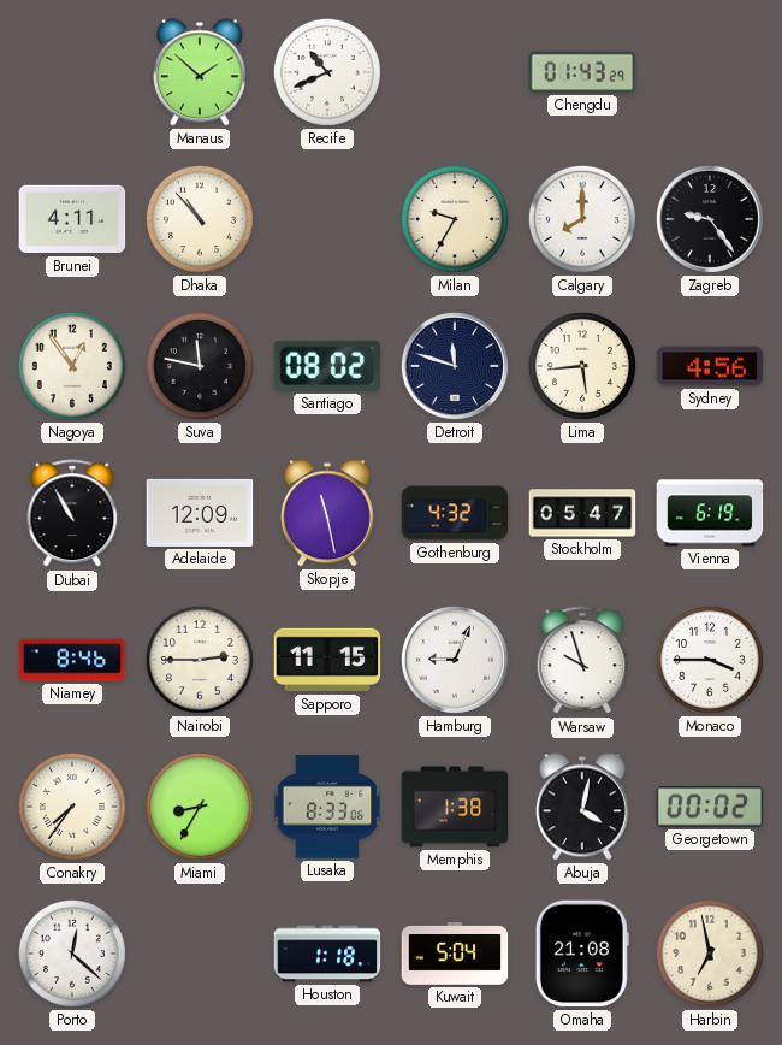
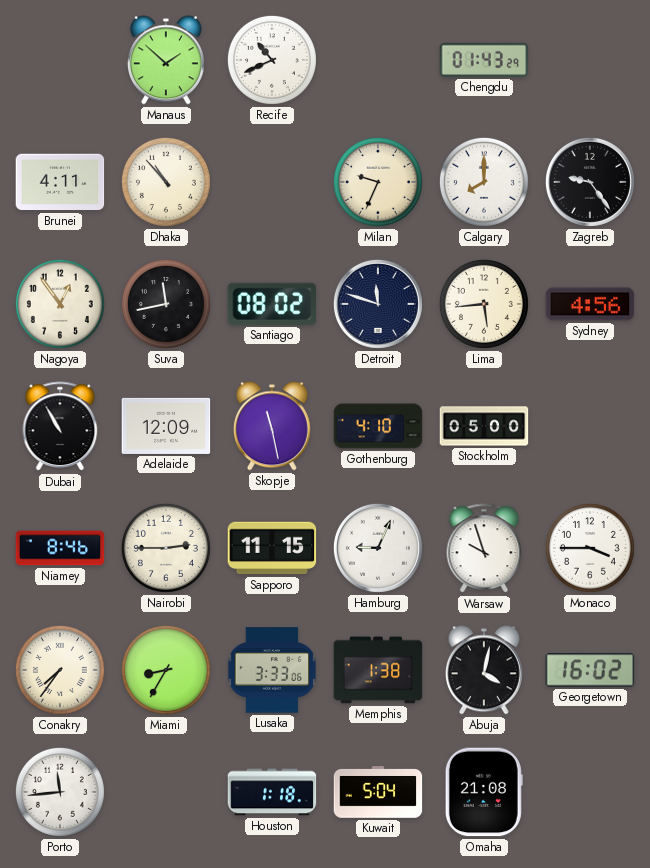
Milan: 9:35 -> 9:34 (378, 182)
Suva: 11:47 -> 11:43 (166, 304)
Gothenburg: 4:32 -> 4:10 (378, 426)
Stockholm: 05:47 -> 05:00 (484, 426)
Vienna: 6:19 -> none (710, 513)
Lusaka: 8:33 -> 3:33 (272, 670)
Georgetown: 00:02 -> 16:02 (590, 670)
Porto: 12:22 -> 11:44 (60, 792)
Harbin: 6:58 -> none (710, 954)
